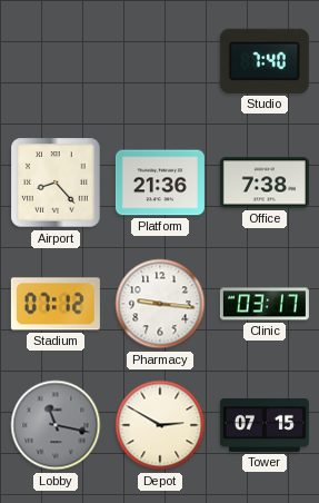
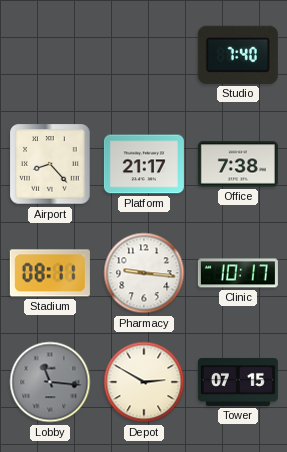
Platform: 21:36 -> 21:17 (144, 164)
Stadium: 07:12 -> 08:11 (50, 273)
Clinic: 03:17 -> 10:17 (238, 273)
Lobby: 11:17 -> 11:16 (50, 382)
